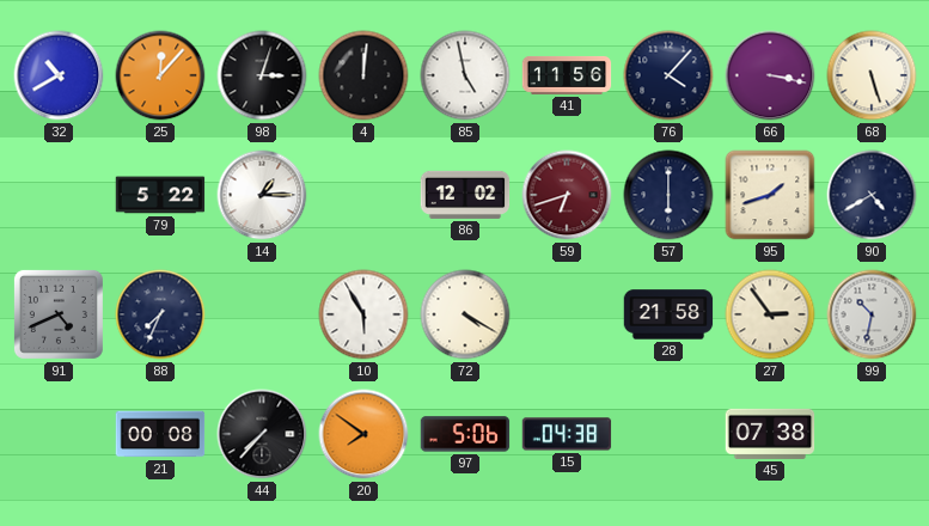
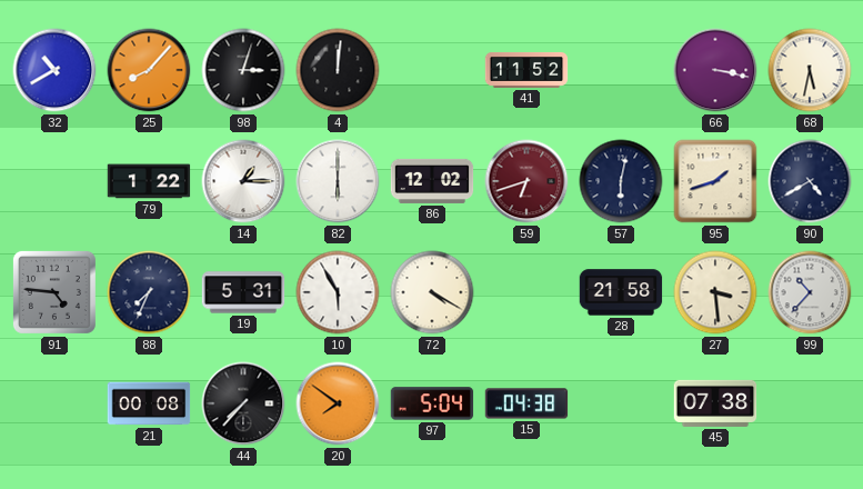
25: 12:07 -> 8:07 (149, 70)
85: 4:58 -> none (465, 75)
41: 11:56 -> 11:52 (526, 70)
76: 4:07 -> none (668, 75)
68: 5:27 -> 5:32 (810, 70)
79: 5:22 -> 1:22 (149, 181)
82: none -> 6:00 (338, 181)
57: 6:00 -> 6:02 (621, 181)
91: 4:41 -> 4:46 (54, 292)
19: none -> 5:31 (243, 292)
27: 2:54 -> 3:29 (715, 292)
99: 10:32 -> 10:37 (810, 292)
97: 5:06 -> 5:04 (432, 403)
